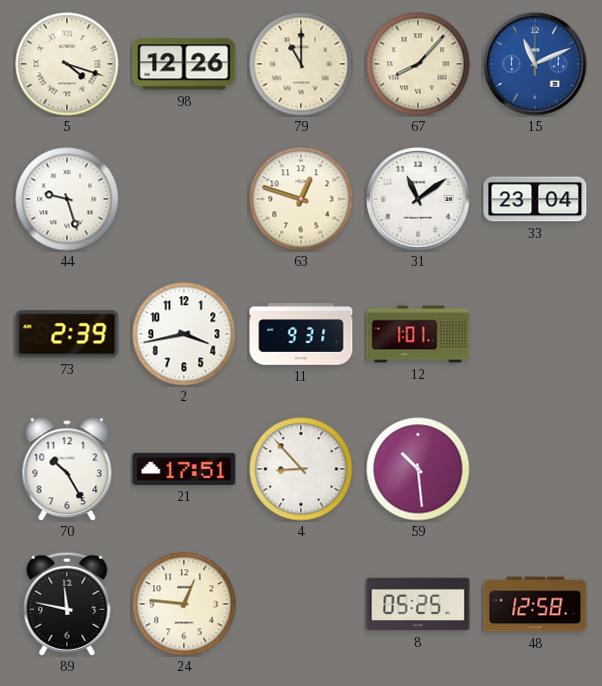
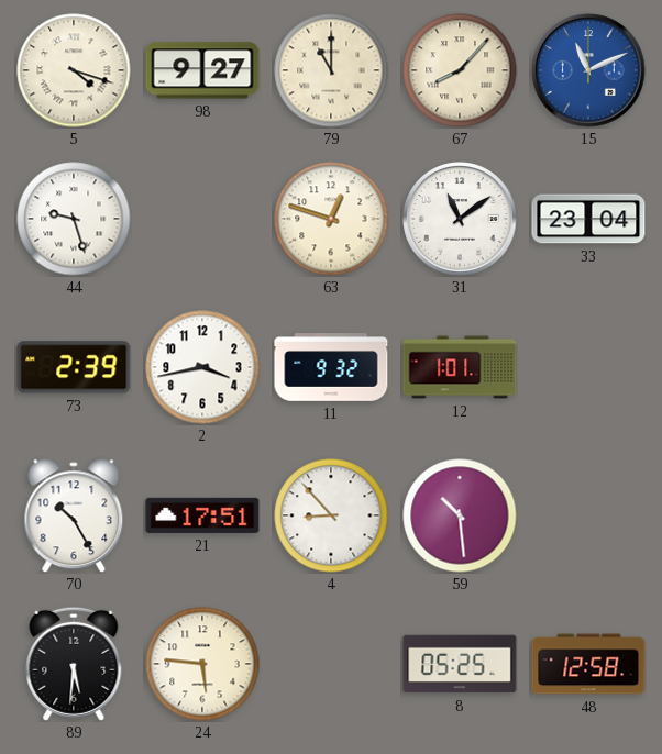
98: 12:26 -> 9:27 (202, 70)
11: 9:31 -> 9:32 (331, 367)
89: 11:47 -> 5:31 (74, 664)
24: 12:46 -> 5:46 (202, 664)
